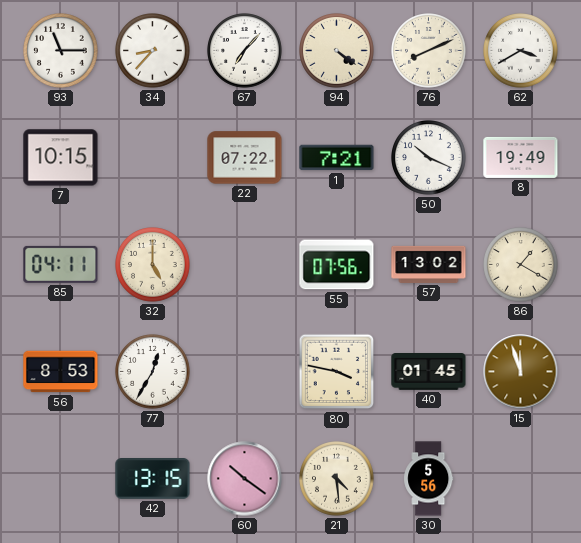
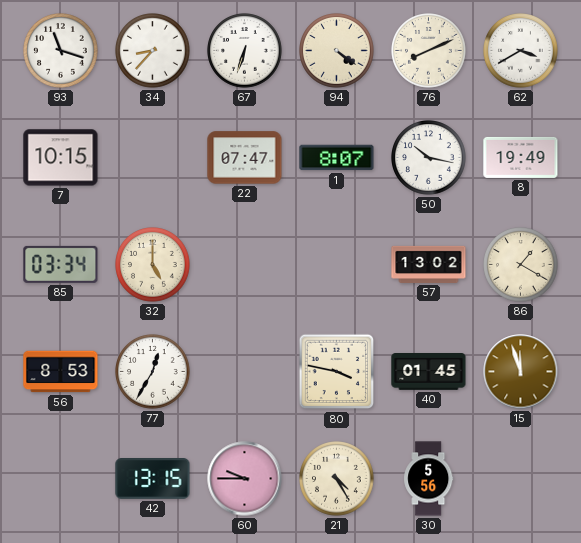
93: 11:15 -> 11:18 (61, 51)
67: 7:07 -> 6:33 (245, 51)
22: 07:22 -> 07:47 (245, 158)
1: 7:21 -> 8:07 (337, 158)
50: 10:19 -> 10:17 (429, 158)
85: 04:11 -> 03:34 (61, 264)
55: 07:56 -> none (337, 265)
60: 10:21 -> 9:45 (245, 479)
21: 4:29 -> 4:25 (337, 479)
